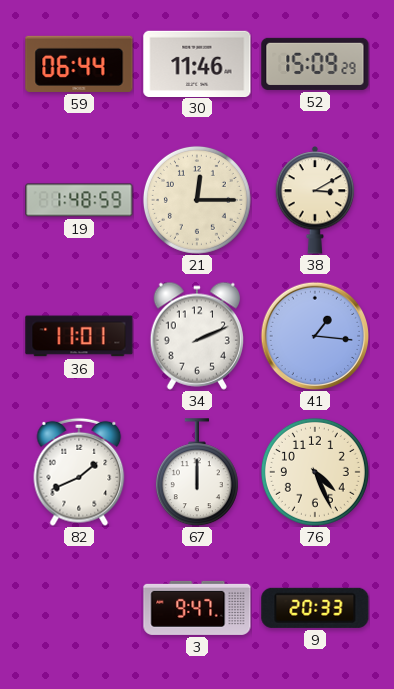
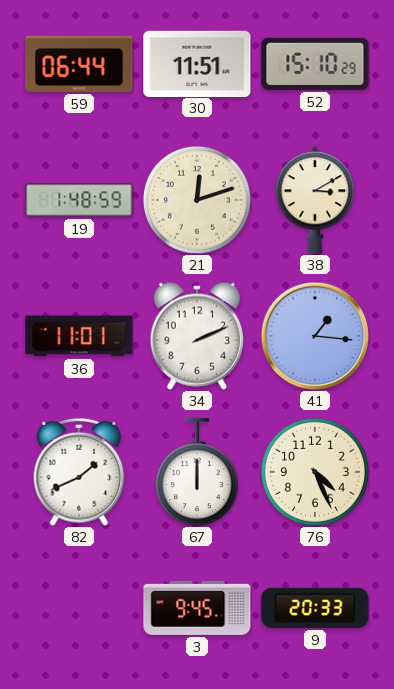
30: 11:46 -> 11:51 (197, 63)
52: 15:09 -> 15:10 (315, 64)
21: 12:15 -> 12:12 (197, 200)
3: 9:47 -> 9:45 (197, 608)
